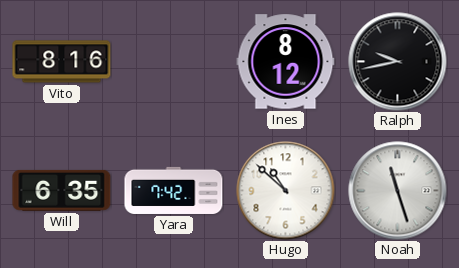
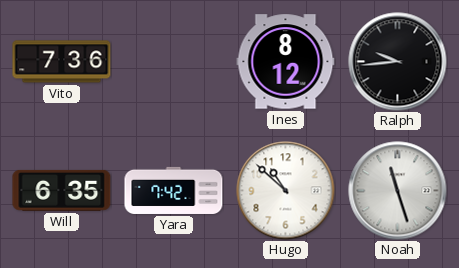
Vito: 8:16 -> 7:36 (62, 62)
Ralph: 9:43 -> 9:44 (398, 62)
